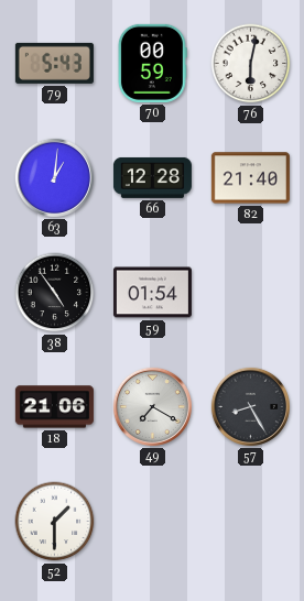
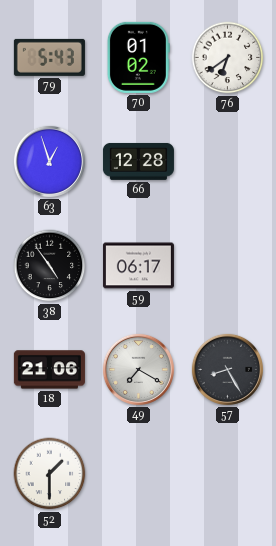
70: 00:59 -> 01:02 (138, 57)
76: 6:02 -> 6:39 (228, 58)
63: 1:01 -> 12:57 (49, 161)
82: 21:40 -> none (250, 178)
59: 01:54 -> 06:17 (138, 266)
